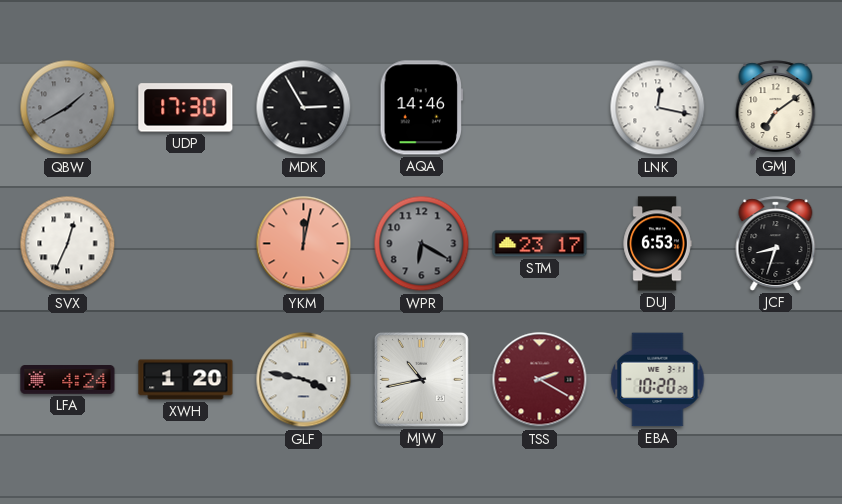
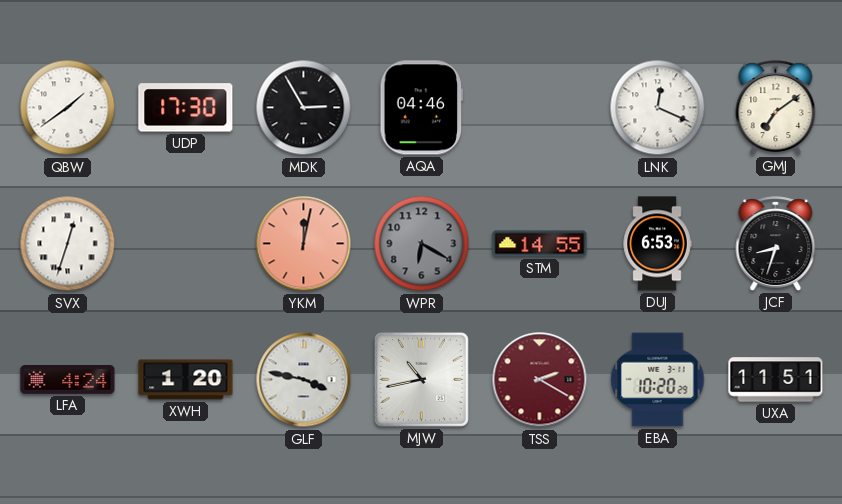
QBW: 1:40 -> 1:39 (68, 108)
QBW dial: grey -> white (68, 108)
AQA: 14:46 -> 04:46 (421, 108)
LNK: 12:17 -> 12:19 (658, 108)
SVX: 12:34 -> 12:33 (68, 244)
STM: 23:17 -> 14:55 (540, 244)
UXA: none -> 11:51 (776, 380)
